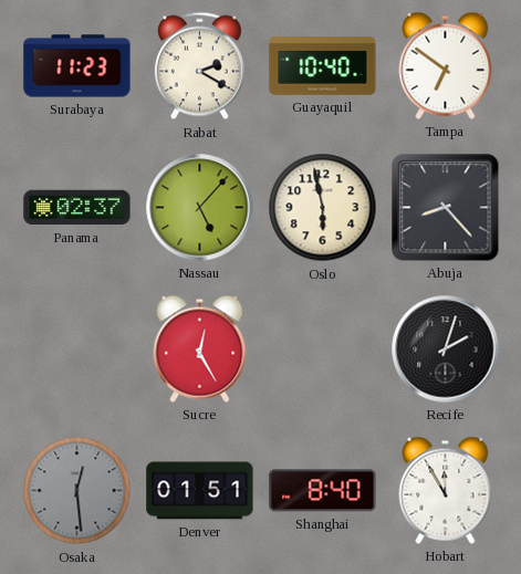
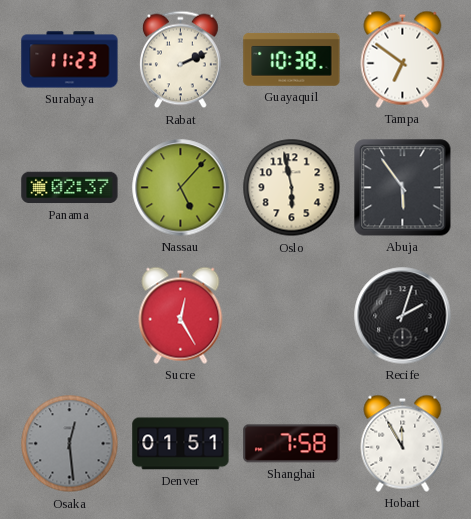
Rabat: 2:20 -> 2:11 (181, 60)
Guayaquil: 10:40 -> 10:38 (292, 59)
Abuja: 8:23 -> 5:54 (403, 188)
Shanghai: 8:40 -> 7:58 (292, 444)
